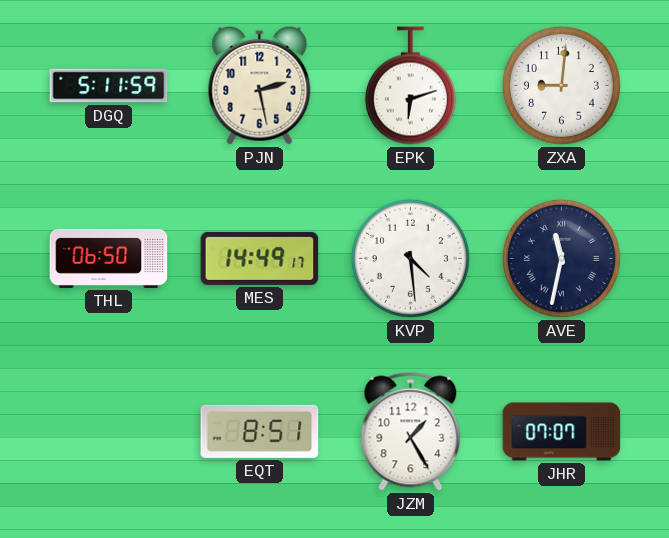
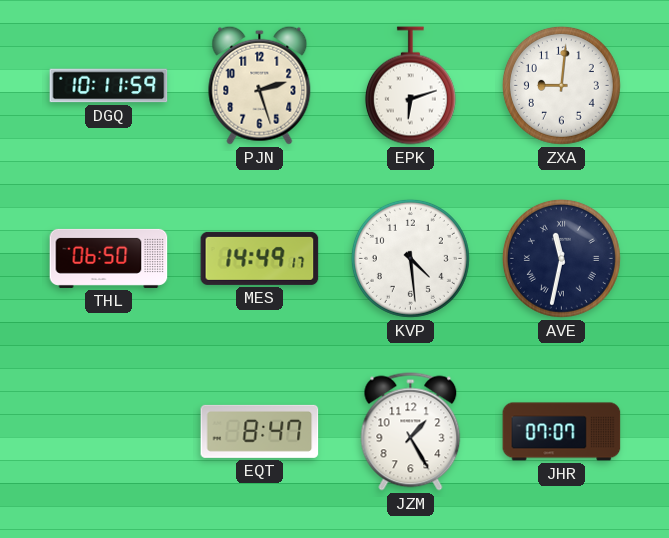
DGQ: 5:11 -> 10:11 (109, 86)
PJN: 2:28 -> 2:27 (260, 85)
EQT: 8:51 -> 8:47 (260, 431)
